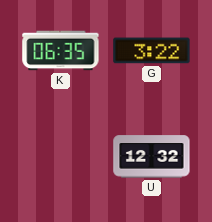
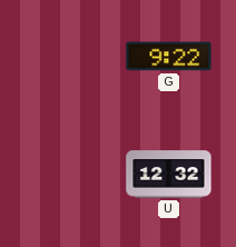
K: 06:35 -> none (61, 51)
G: 3:22 -> 9:22 (169, 57)
